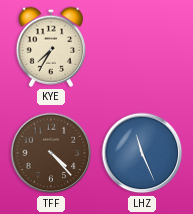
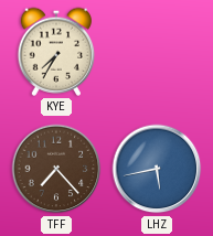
TFF: 4:23 -> 7:23 (56, 169)
LHZ: 11:26 -> 5:43 (157, 169)
